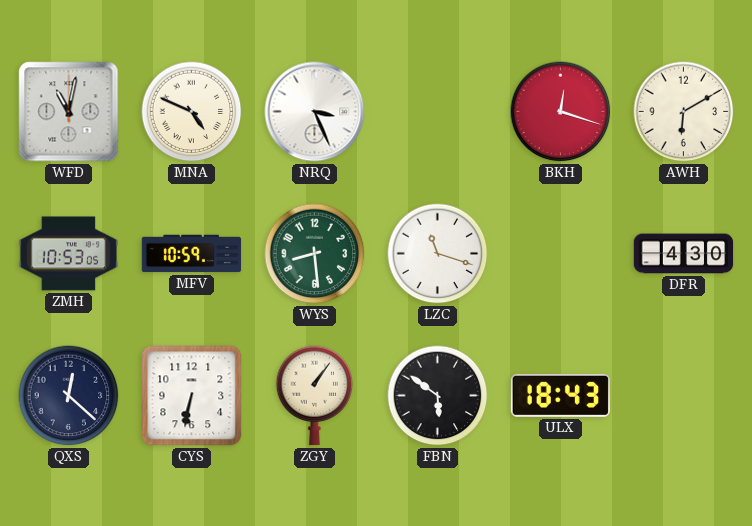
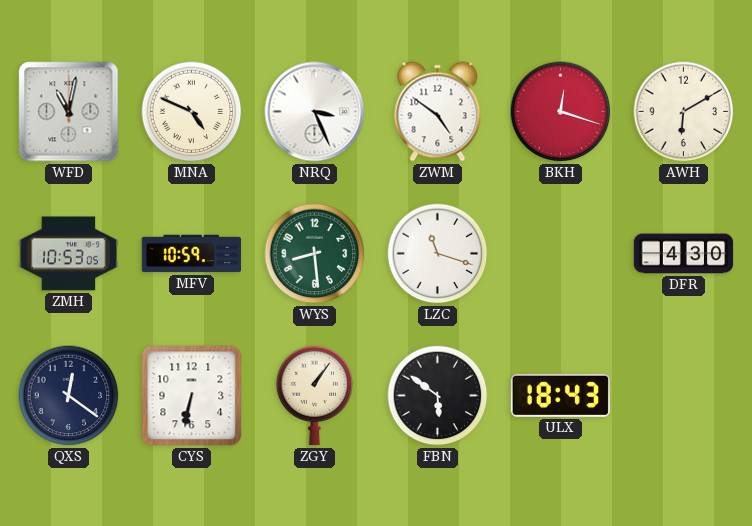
ZWM: none -> 4:51 (438, 112)
QXS: 12:22 -> 12:21 (69, 396)
